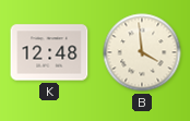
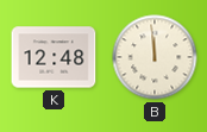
B: 3:59 -> 11:59 (155, 57)
